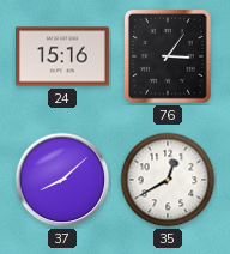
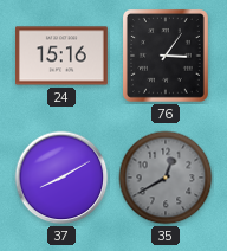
37: 8:08 -> 8:10 (61, 178)
35 dial: white -> grey (166, 178)
